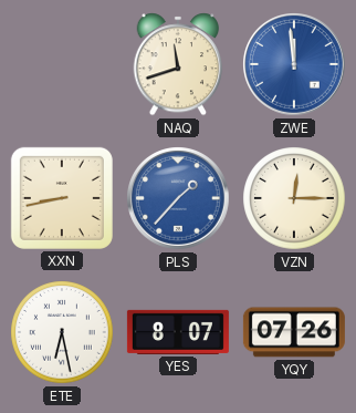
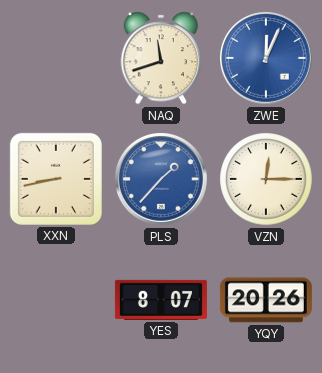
ZWE: 11:59 -> 12:04 (267, 59)
ETE: 6:28 -> none (62, 332)
YQY: 07:26 -> 20:26 (266, 300)
